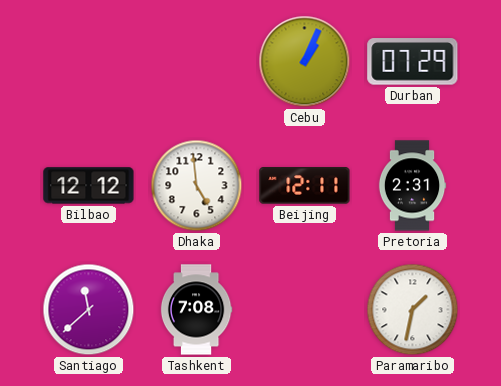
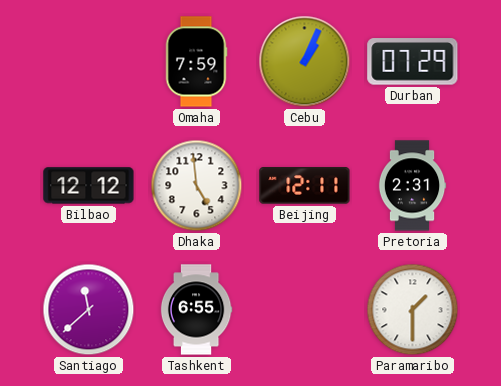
Omaha: none -> 7:59 (196, 62)
Tashkent: 7:08 -> 6:55 (196, 310)
Paramaribo: 1:32 -> 1:30 (413, 310)
